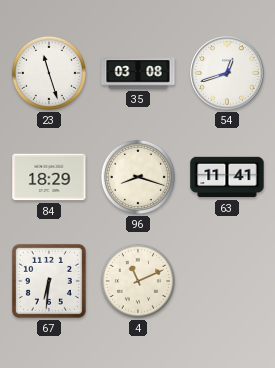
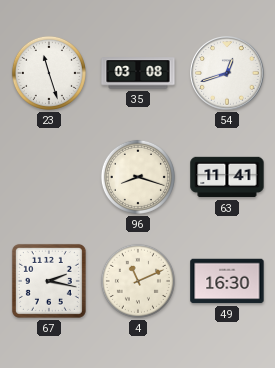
84: 18:29 -> none (49, 177)
67: 6:31 -> 2:17 (49, 281)
49: none -> 16:30 (227, 281)
